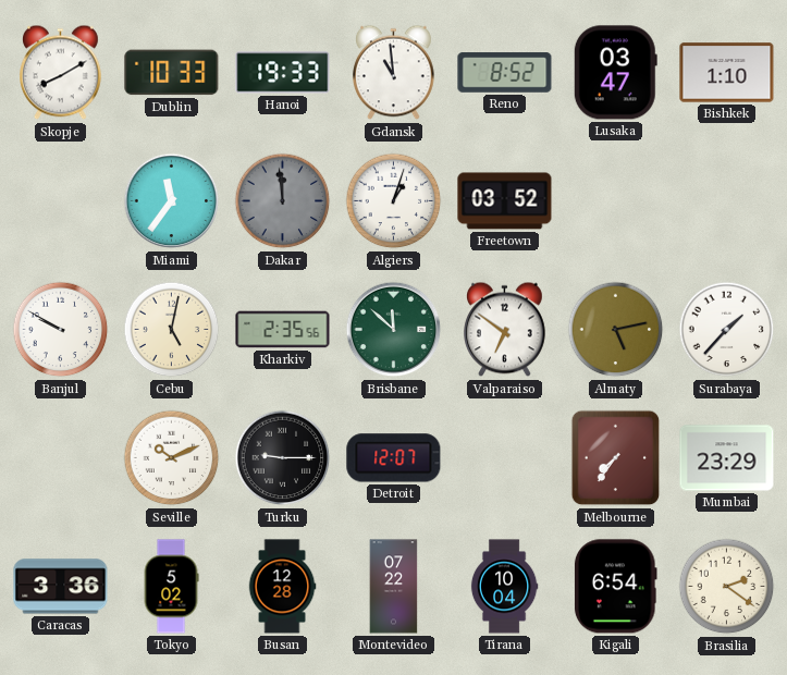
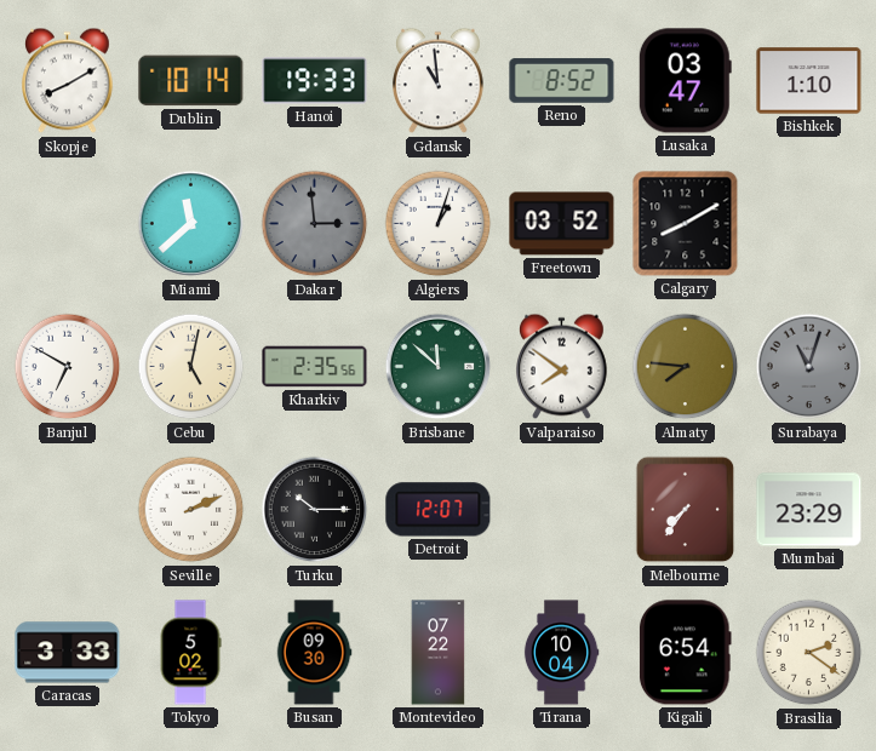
Dublin: 10:33 -> 10:14 (191, 81)
Miami: 11:36 -> 11:38 (191, 224)
Dakar: 11:59 -> 2:59 (315, 224)
Calgary: none -> 8:10 (686, 224)
Banjul: 9:50 -> 6:50 (68, 367)
Valparaiso: 6:51 -> 7:51 (562, 367)
Almaty: 5:13 -> 7:46 (686, 367)
Surabaya: 1:37 -> 11:03 (809, 367)
Surabaya dial: white -> grey (809, 367)
Seville: 10:11 -> 2:11 (191, 510)
Turku: 9:15 -> 10:15 (315, 510)
Caracas: 3:36 -> 3:33 (68, 653)
Busan: 12:28 -> 09:30 (314, 653)
